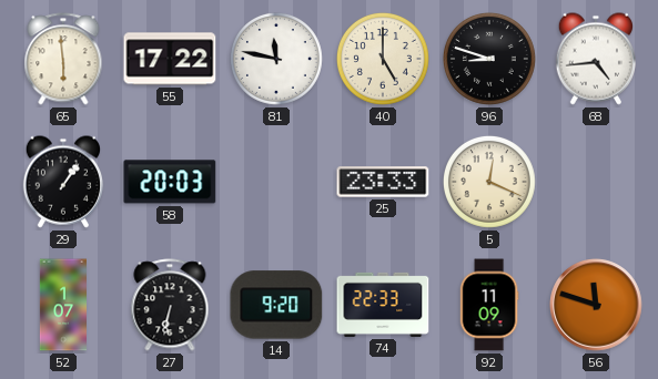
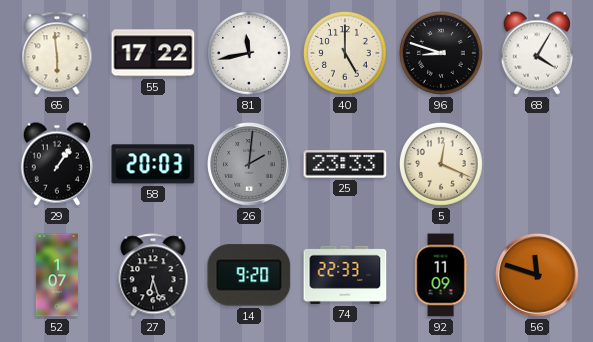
81: 11:47 -> 11:43 (249, 53)
68: 4:44 -> 4:05 (536, 53)
26: none -> 2:01 (249, 164)
27: 6:32 -> 6:27 (153, 275)
